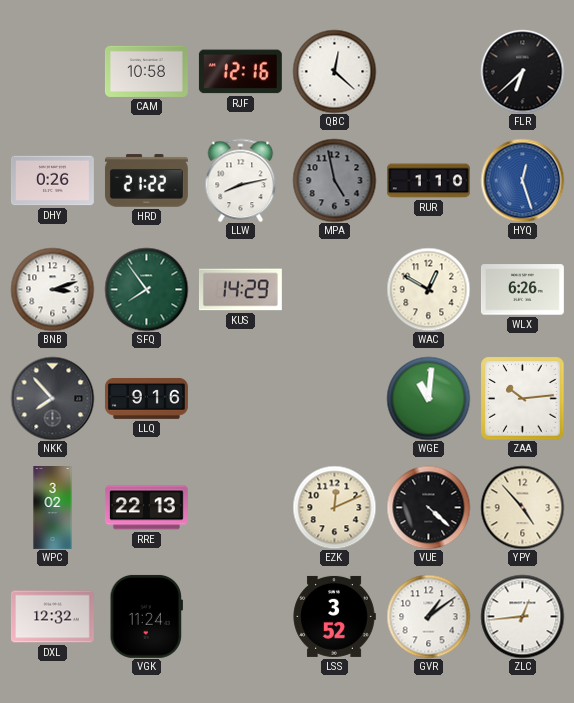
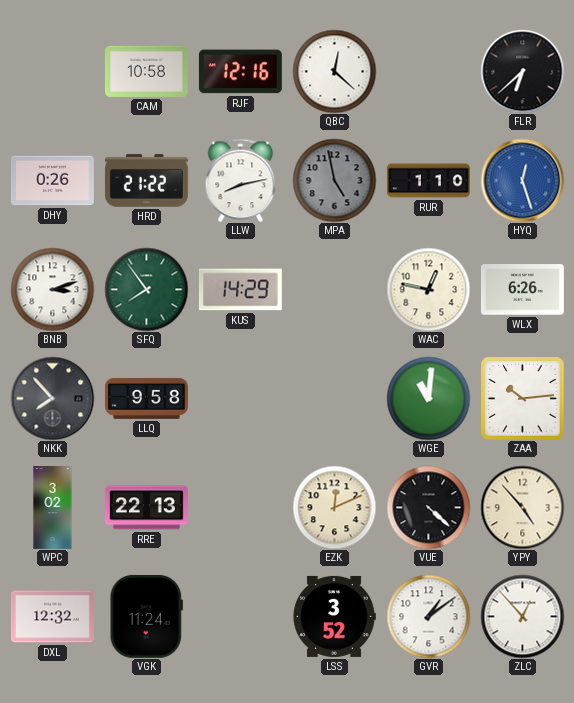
WAC: 12:50 -> 12:47 (428, 289)
LLQ: 9:16 -> 9:58 (146, 398)
ZLC: 12:44 -> 12:53 (522, 616)
